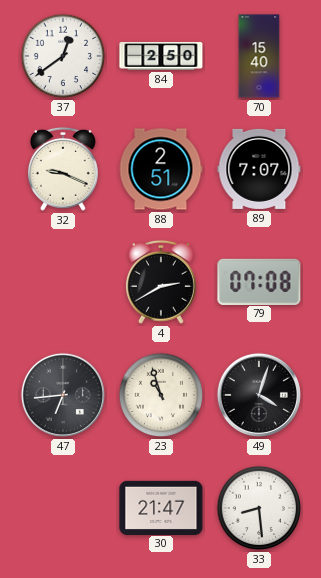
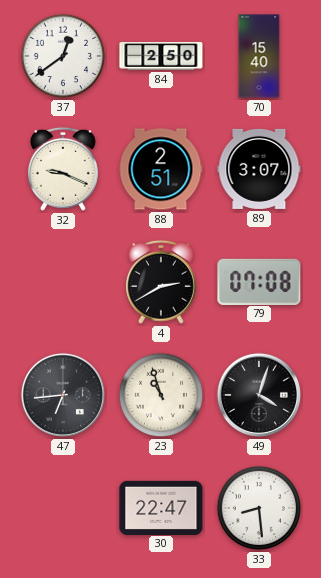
89: 7:07 -> 3:07 (259, 169)
30: 21:47 -> 22:47 (161, 507)
